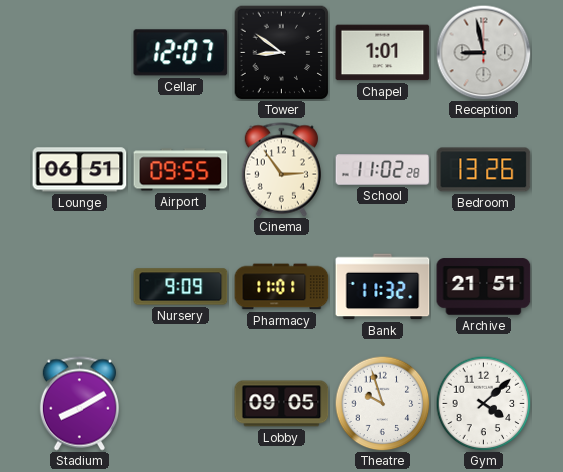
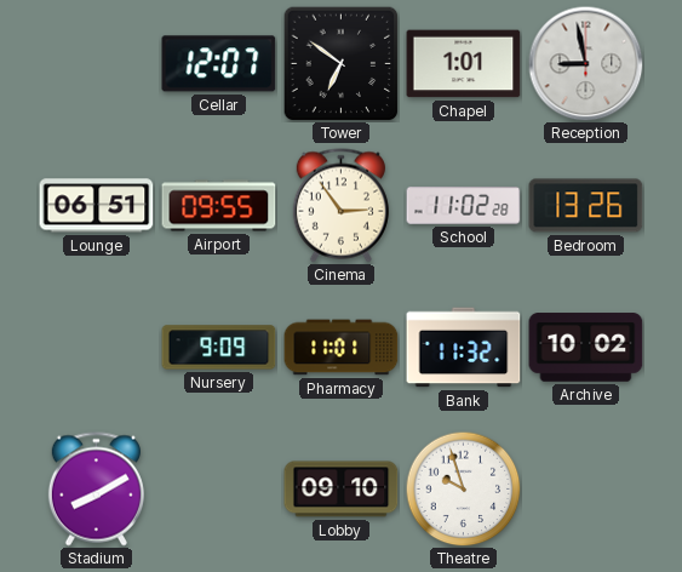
Tower: 8:51 -> 6:51 (340, 63)
Archive: 21:51 -> 10:02 (586, 348)
Lobby: 09:05 -> 09:10 (342, 490)
Gym: 4:08 -> none (483, 403)
